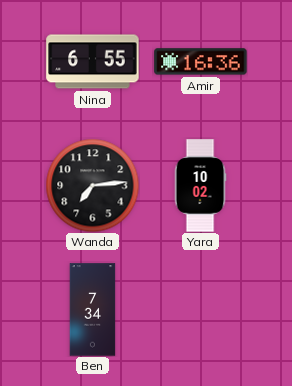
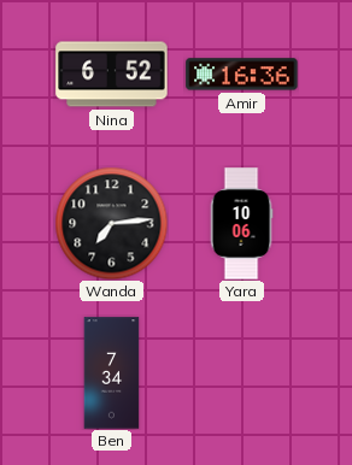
Nina: 6:55 -> 6:52 (112, 75)
Yara: 10:02 -> 10:06 (241, 224)
